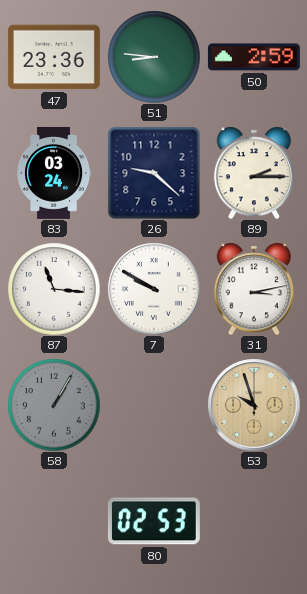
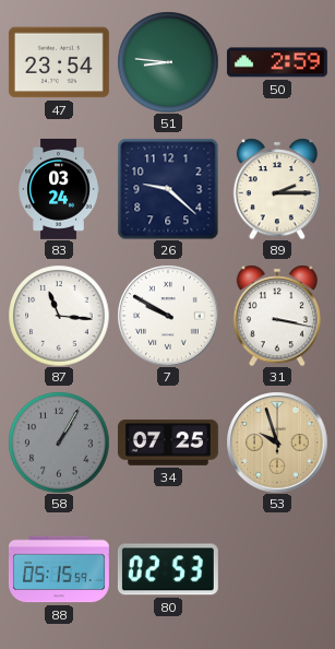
47: 23:36 -> 23:54 (59, 62)
31: 3:13 -> 3:17 (276, 316)
34: none -> 07:25 (168, 442)
88: none -> 05:15 (59, 569)
